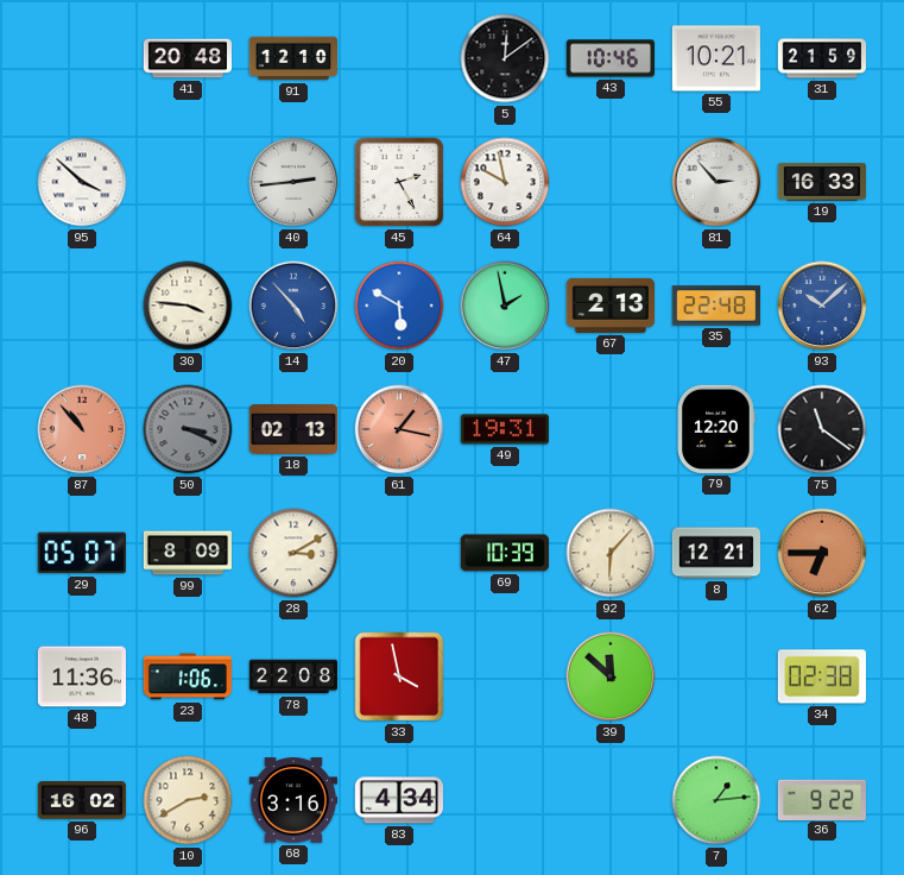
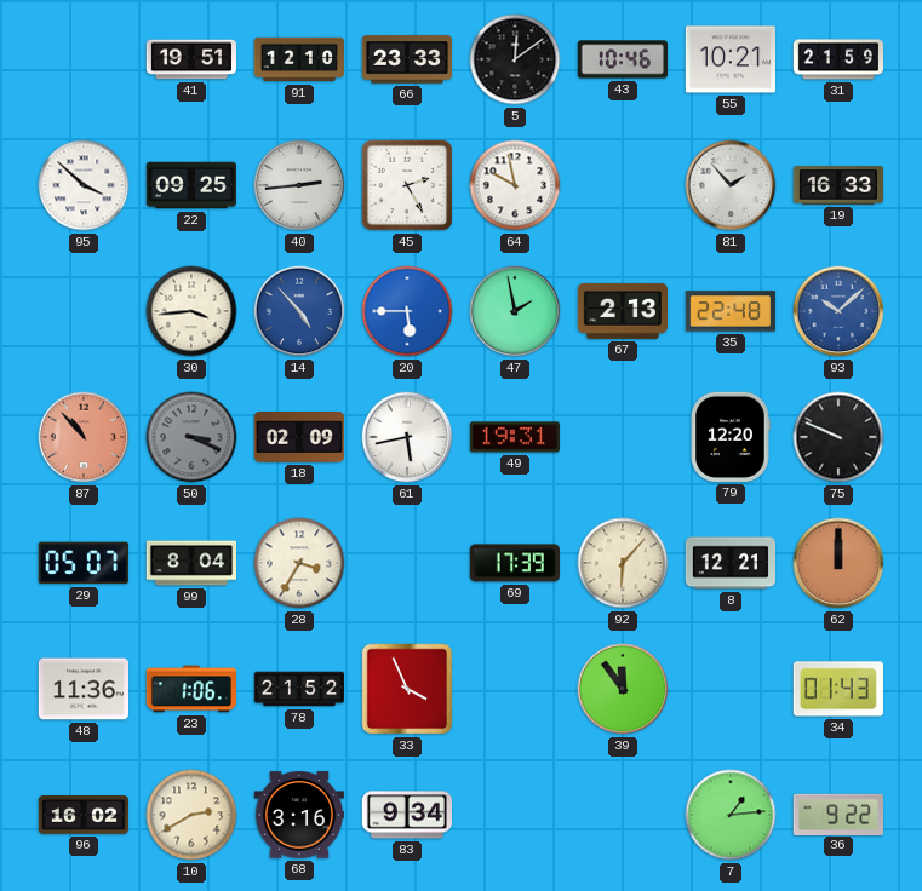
41: 20:48 -> 19:51 (190, 59)
66: none -> 23:33 (407, 59)
22: none -> 09:25 (191, 185)
81: 2:53 -> 1:53 (731, 185)
30: 3:46 -> 3:44 (191, 311)
20: 5:50 -> 5:45 (407, 311)
18: 02:13 -> 02:09 (298, 437)
61: 1:17 -> 5:43 (407, 437)
61 dial: salmon -> white (407, 437)
75: 11:21 -> 9:49 (838, 437)
99: 8:09 -> 8:04 (190, 563)
28: 3:10 -> 3:35 (299, 563)
69: 10:39 -> 17:39 (515, 563)
62: 6:45 -> 12:00 (838, 563)
78: 22:08 -> 21:52 (299, 689)
33: 3:58 -> 3:56 (407, 689)
39: 11:52 -> 11:54 (623, 689)
34: 02:38 -> 01:43 (838, 689)
83: 4:34 -> 9:34 (407, 815)
